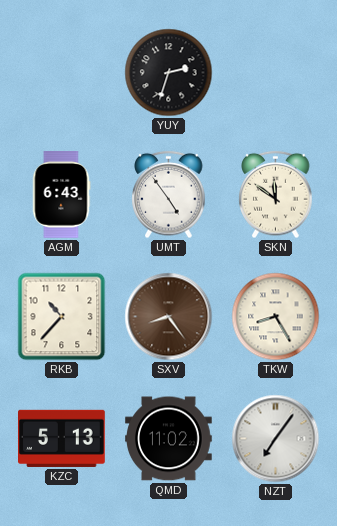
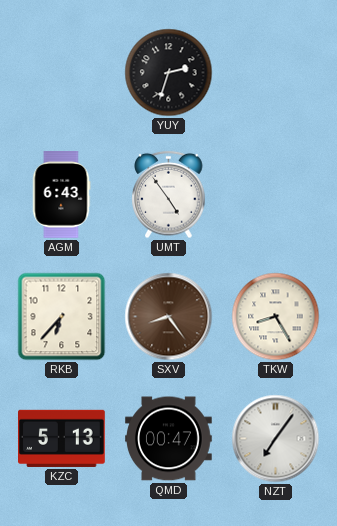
SKN: 11:51 -> none (276, 195)
RKB: 10:37 -> 6:37 (62, 317)
QMD: 11:02 -> 00:47 (169, 439)
